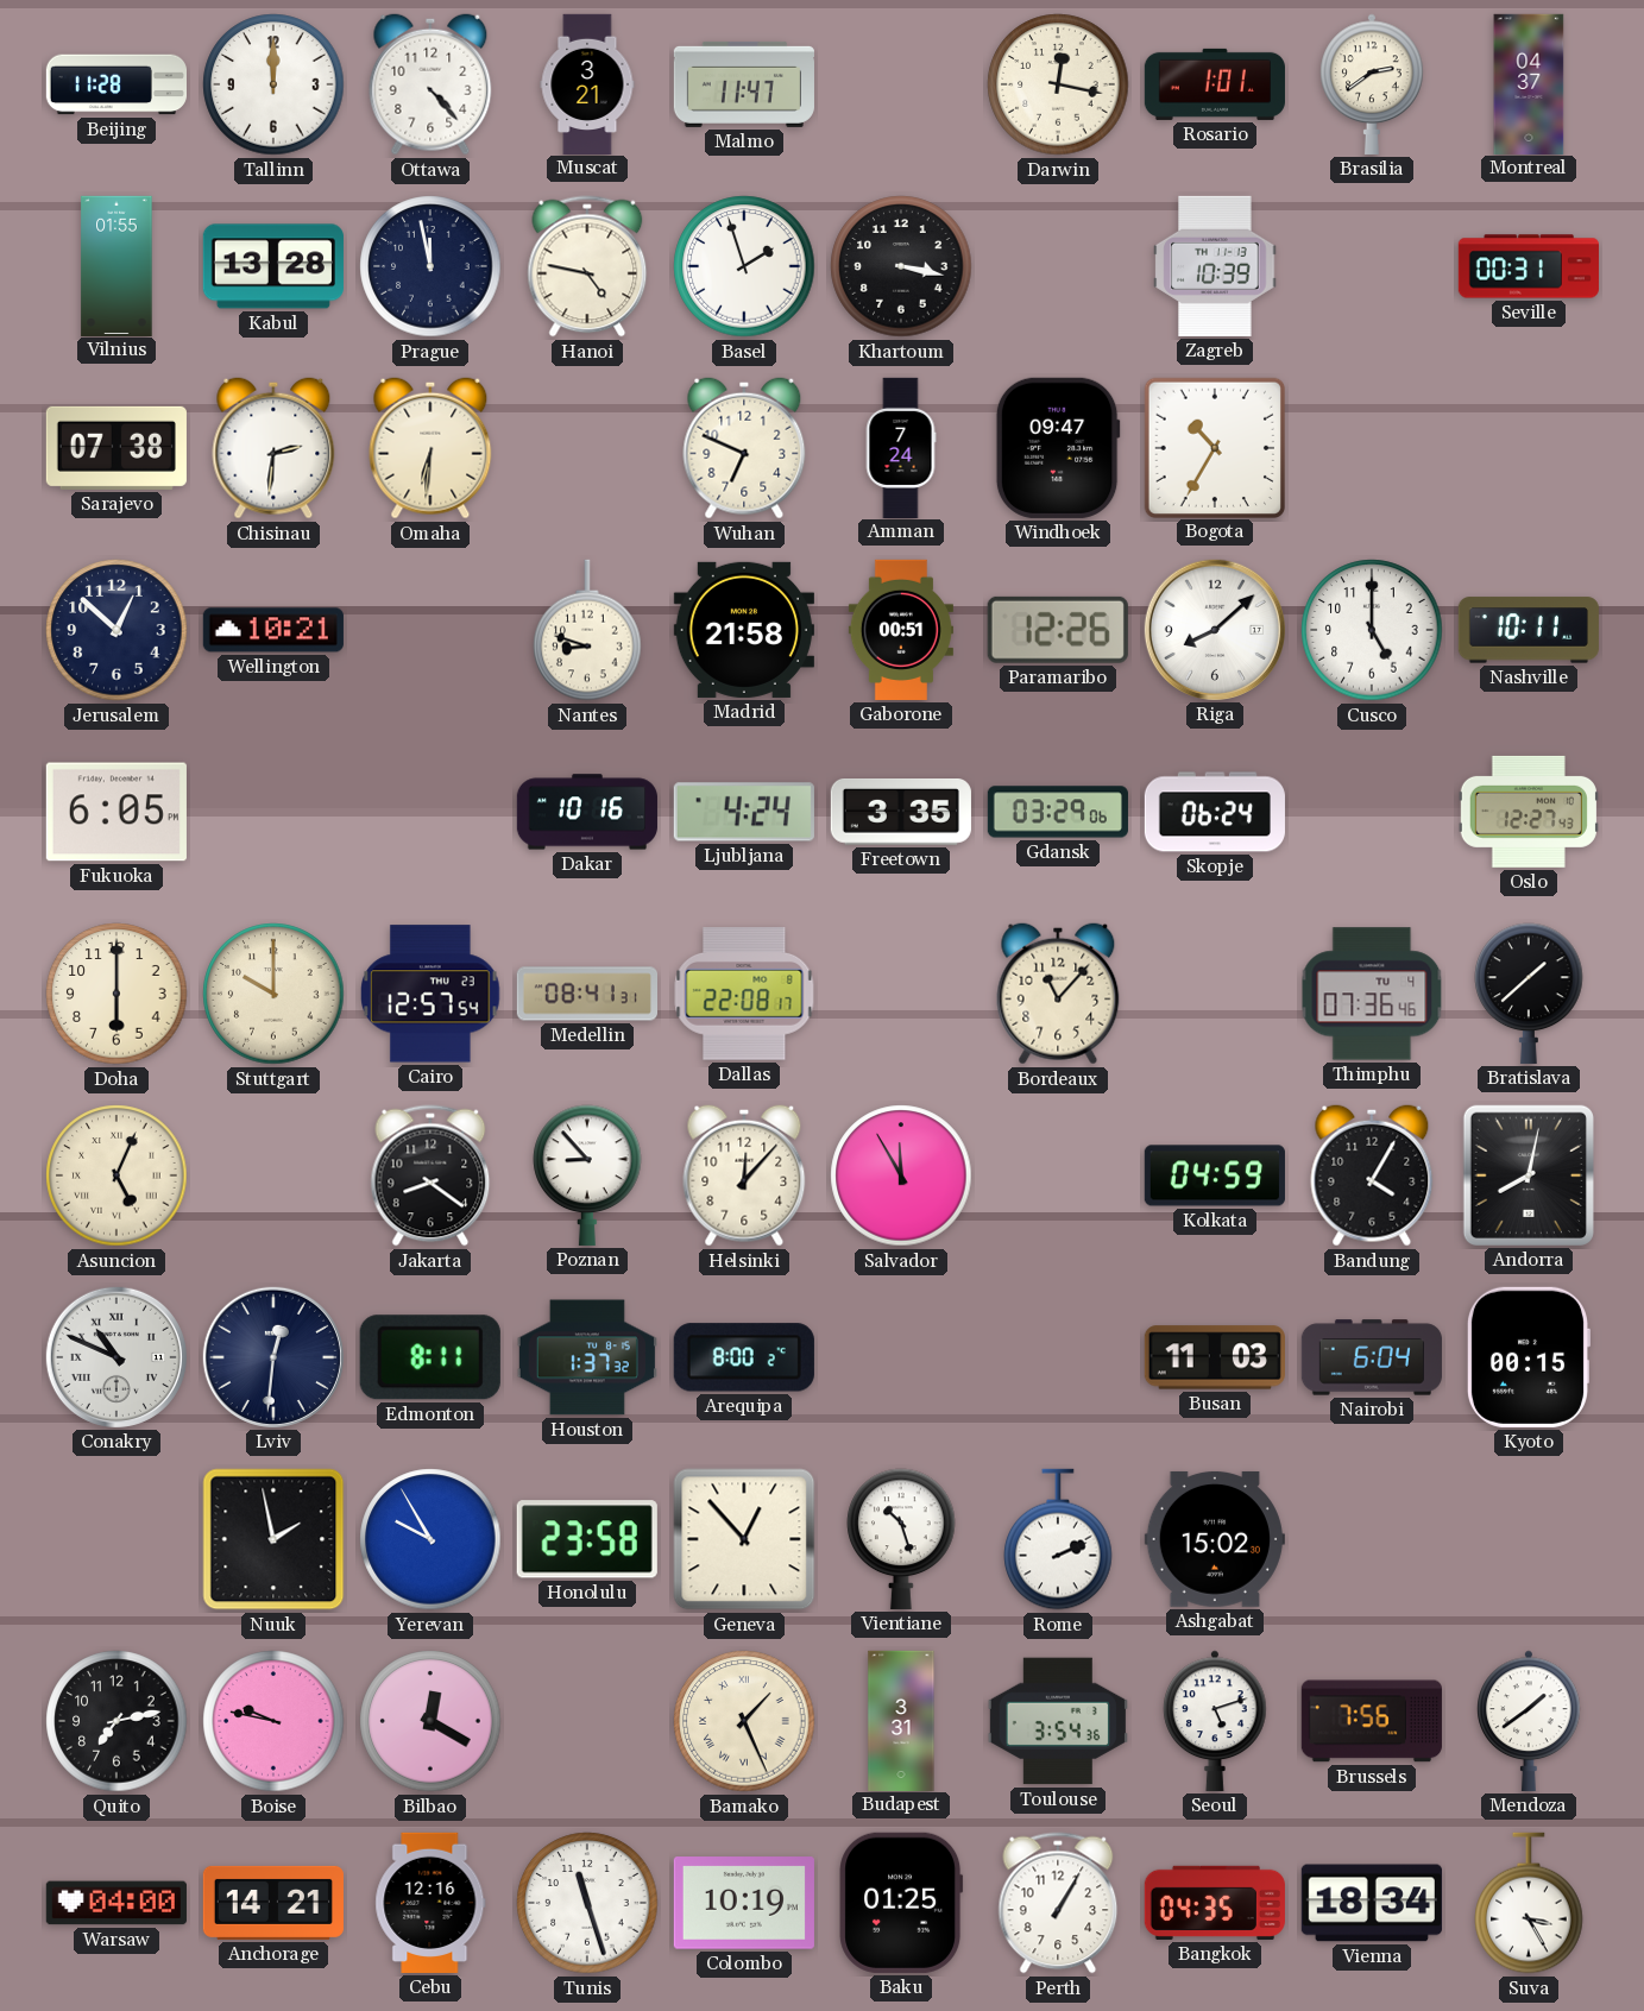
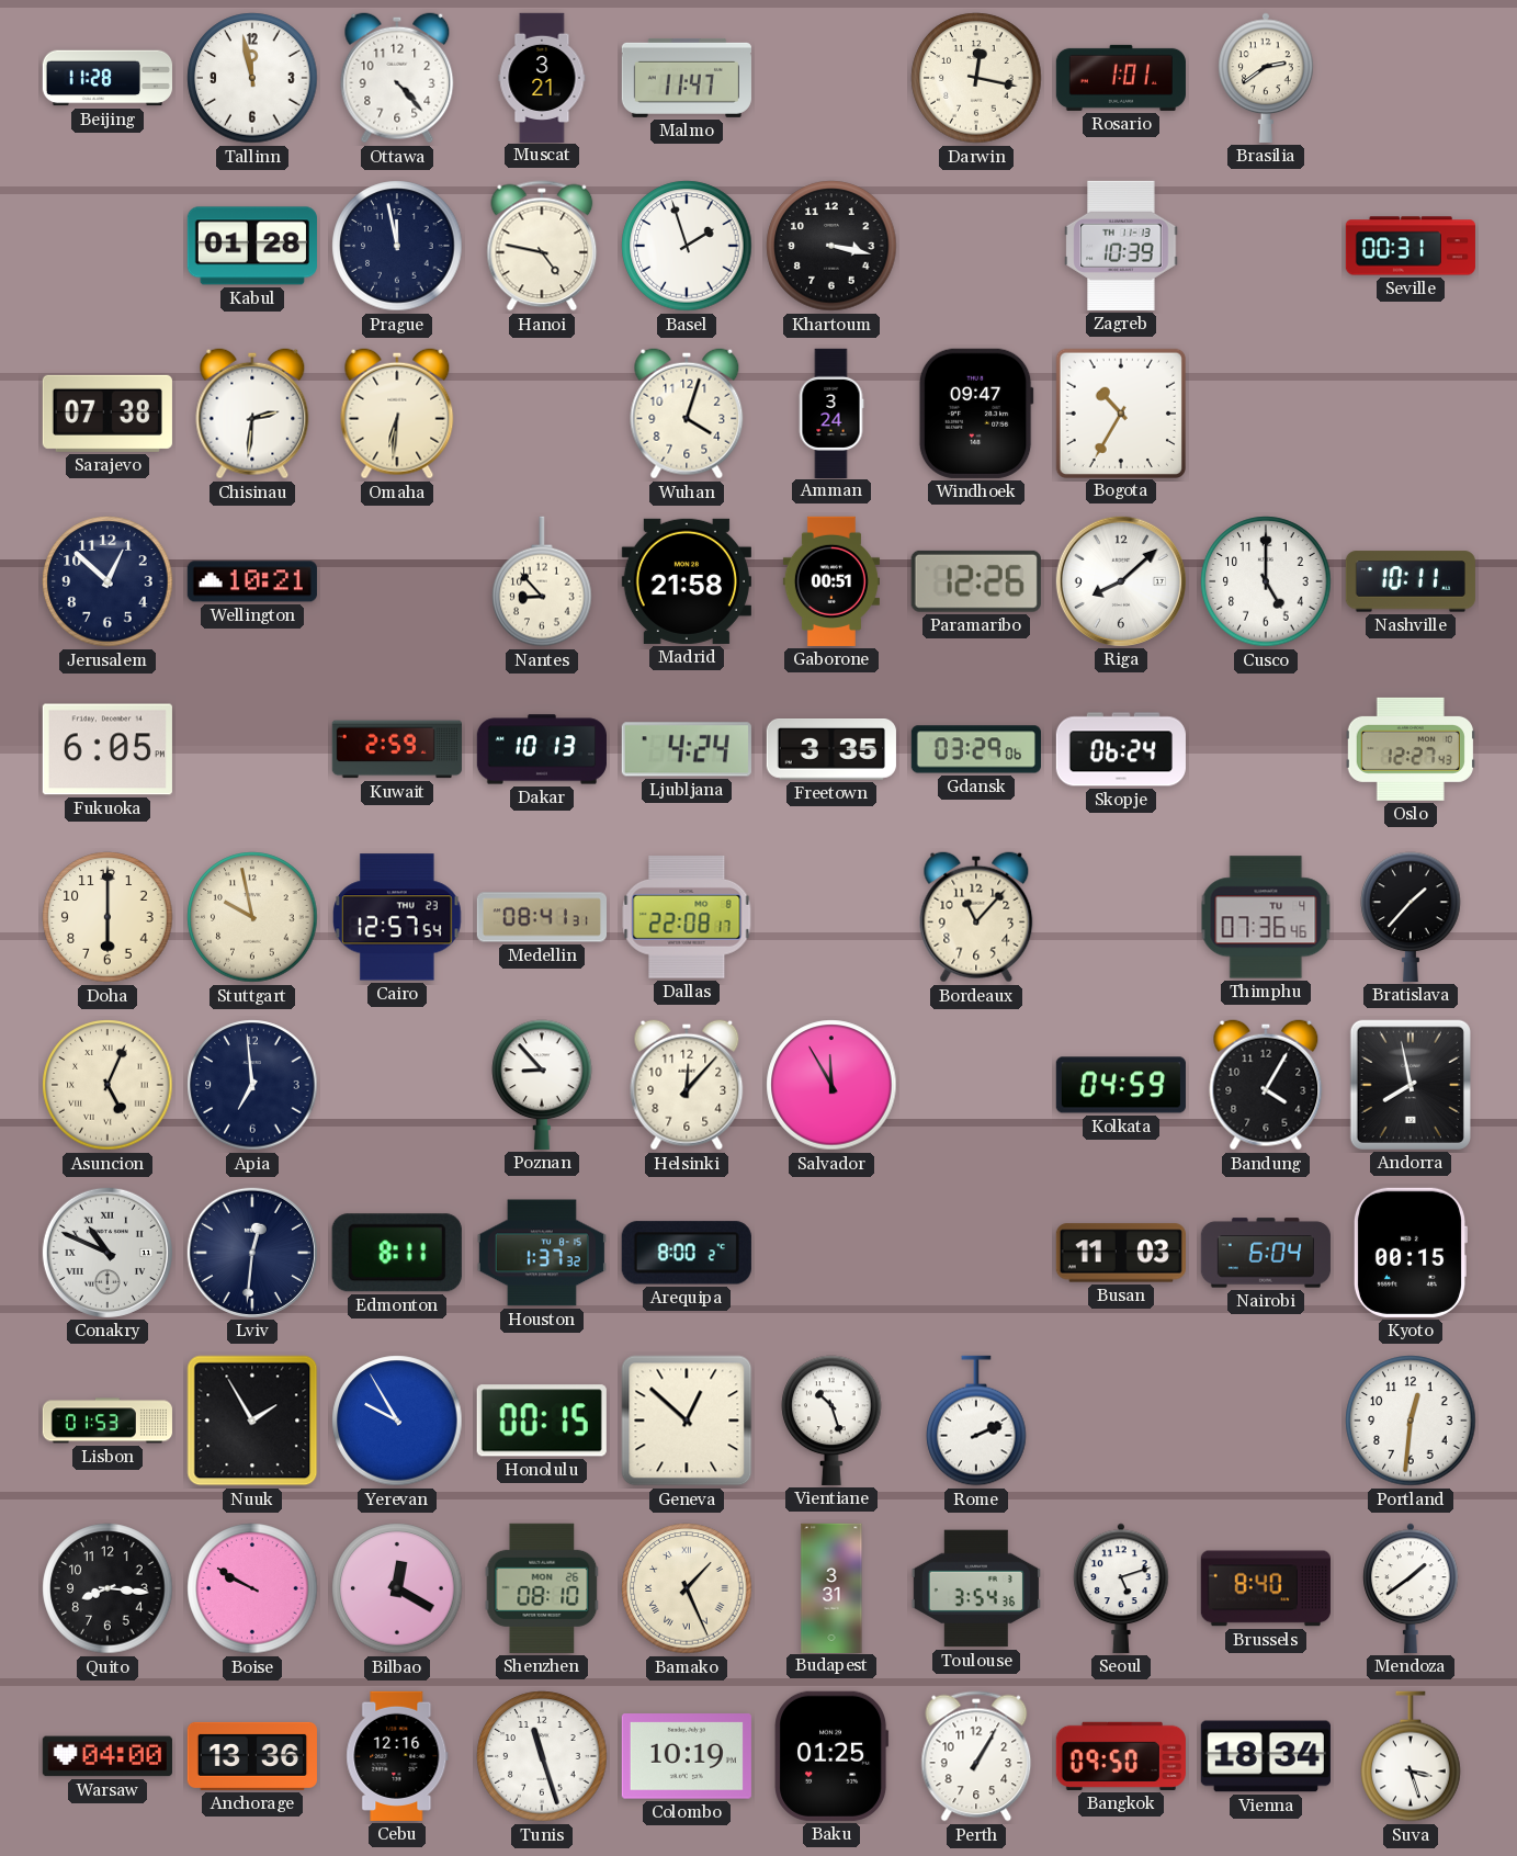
Tallinn: 12:00 -> 11:58 (252, 78)
Montreal: 04:37 -> none (1529, 83)
Vilnius: 01:55 -> none (116, 265)
Kabul: 13:28 -> 01:28 (252, 246)
Wuhan: 6:49 -> 4:03 (687, 414)
Amman: 7:24 -> 3:24 (831, 412)
Nantes: 8:48 -> 8:53 (542, 581)
Kuwait: none -> 2:59 (397, 749)
Dakar: 10:16 -> 10:13 (542, 749)
Stuttgart: 10:00 -> 9:58 (252, 917)
Bratislava: 1:38 -> 1:37 (1411, 917)
Apia: none -> 6:59 (252, 1085)
Jakarta: 8:21 -> none (430, 1175)
Andorra: 8:02 -> 7:58 (1411, 1085)
Lisbon: none -> 01:53 (106, 1421)
Nuuk: 1:58 -> 1:55 (252, 1421)
Honolulu: 23:58 -> 00:15 (542, 1421)
Geneva: 12:53 -> 12:52 (687, 1421)
Ashgabat: 15:02 -> none (1215, 1539)
Portland: none -> 12:31 (1411, 1421)
Quito: 7:13 -> 8:16 (107, 1588)
Boise: 9:47 -> 9:50 (252, 1588)
Shenzhen: none -> 08:10 (542, 1588)
Brussels: 7:56 -> 8:40 (1266, 1588)
Anchorage: 14:21 -> 13:36 (251, 1756)
Bangkok: 04:35 -> 09:50 (1121, 1756)
Suva: 3:25 -> 3:27 (1411, 1756)
